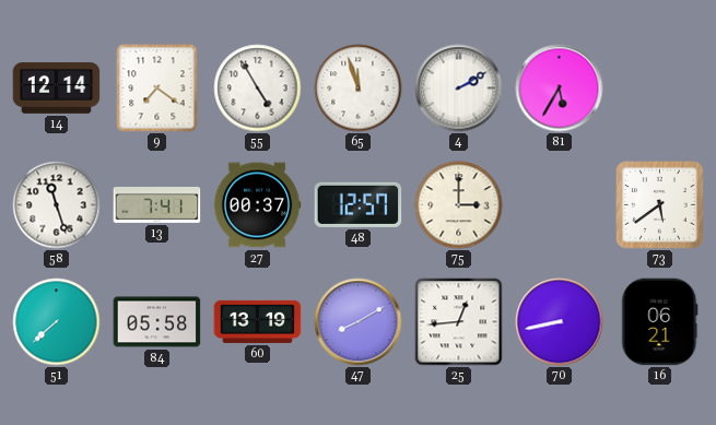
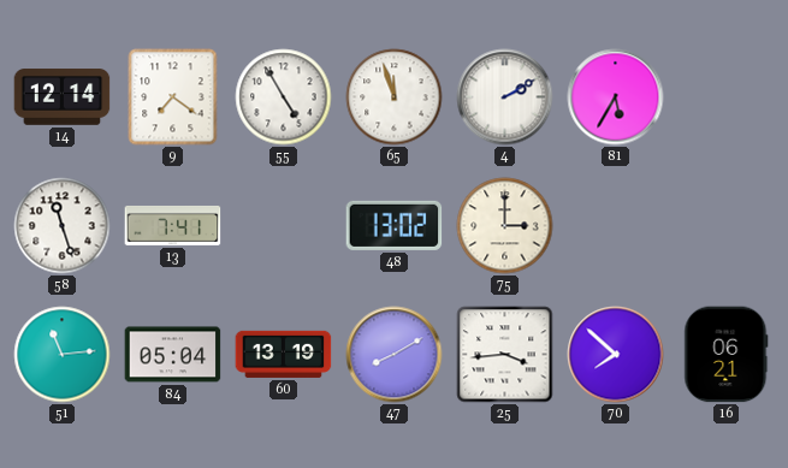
27: 00:37 -> none (257, 205)
48: 12:57 -> 13:02 (395, 225)
73: 5:39 -> none (659, 204)
51: 7:38 -> 11:14 (63, 355)
84: 05:58 -> 05:04 (173, 355)
25: 12:44 -> 3:44 (505, 355)
70: 8:43 -> 7:52 (616, 355)
